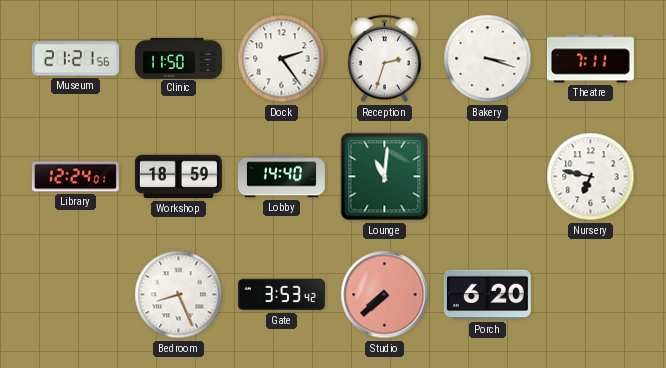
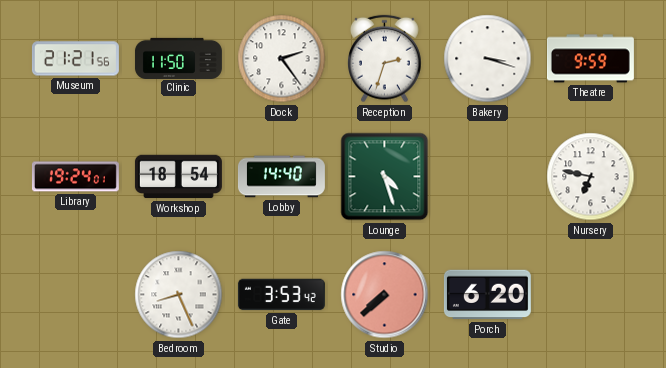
Theatre: 7:11 -> 9:59 (590, 59)
Library: 12:24 -> 19:24 (75, 177)
Workshop: 18:59 -> 18:54 (178, 177)
Lounge: 11:01 -> 4:27 (385, 177)
